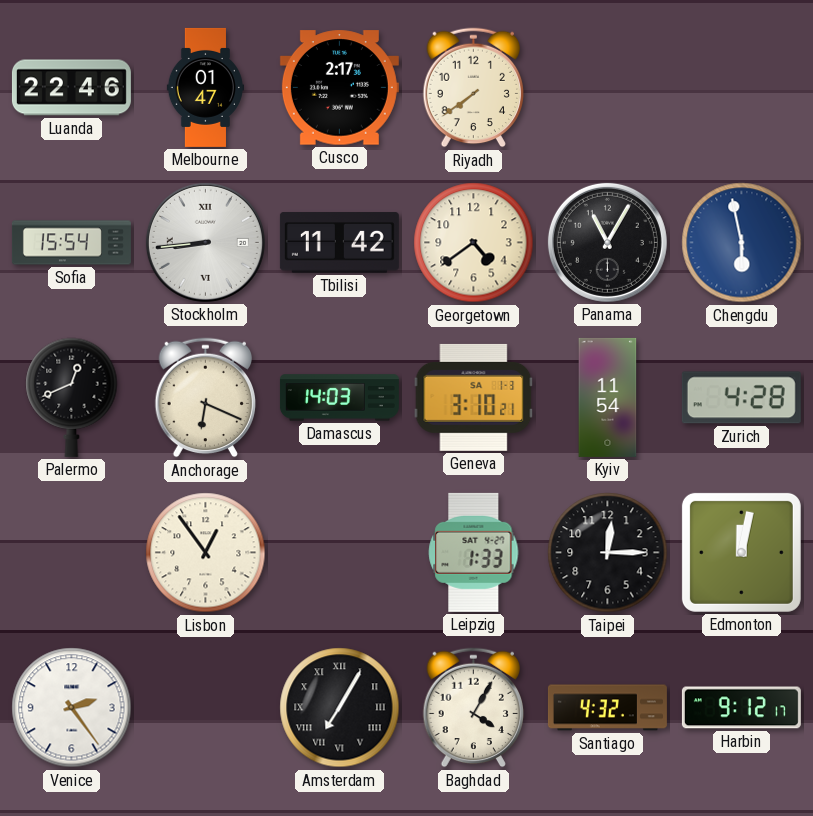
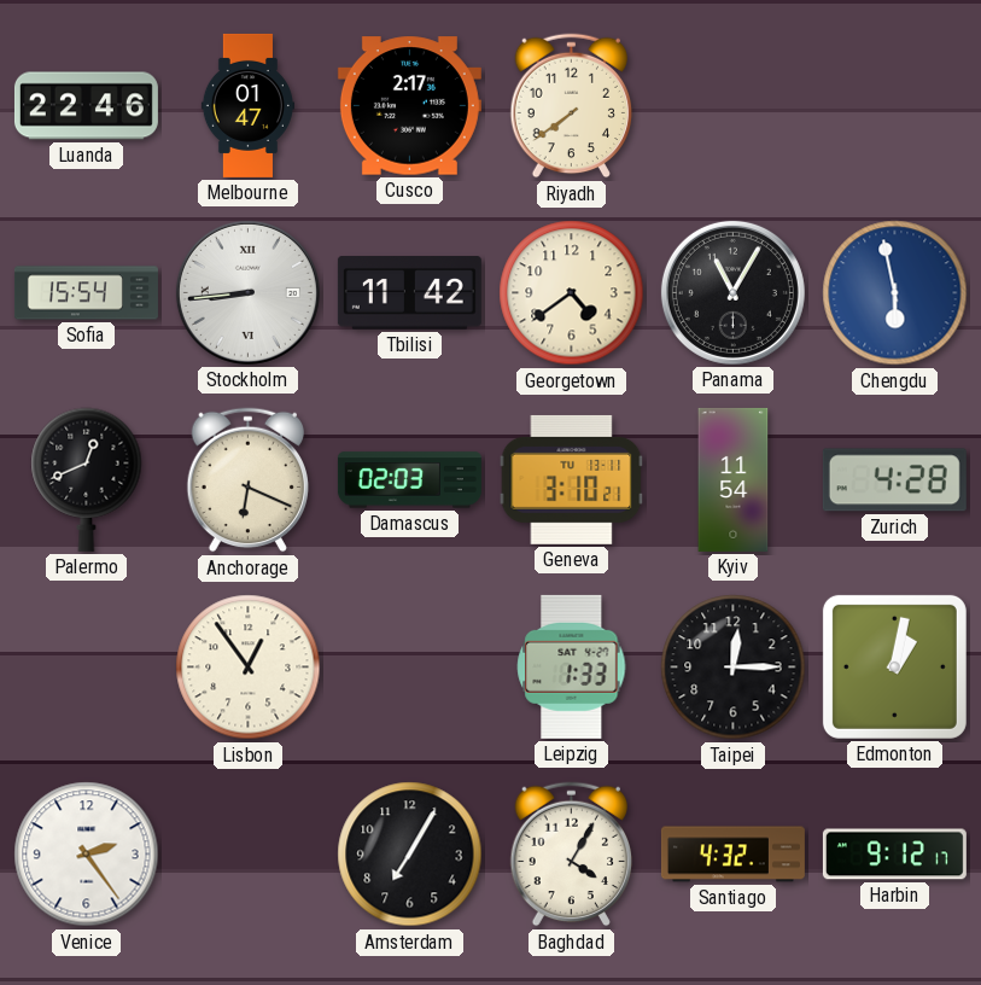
Damascus: 14:03 -> 02:03 (409, 480)
Geneva date: SA 1-3 -> TU 13-11 (572, 479)
Edmonton: 12:02 -> 1:02 (894, 666)
Amsterdam numerals: Roman -> Arabic (410, 855)
